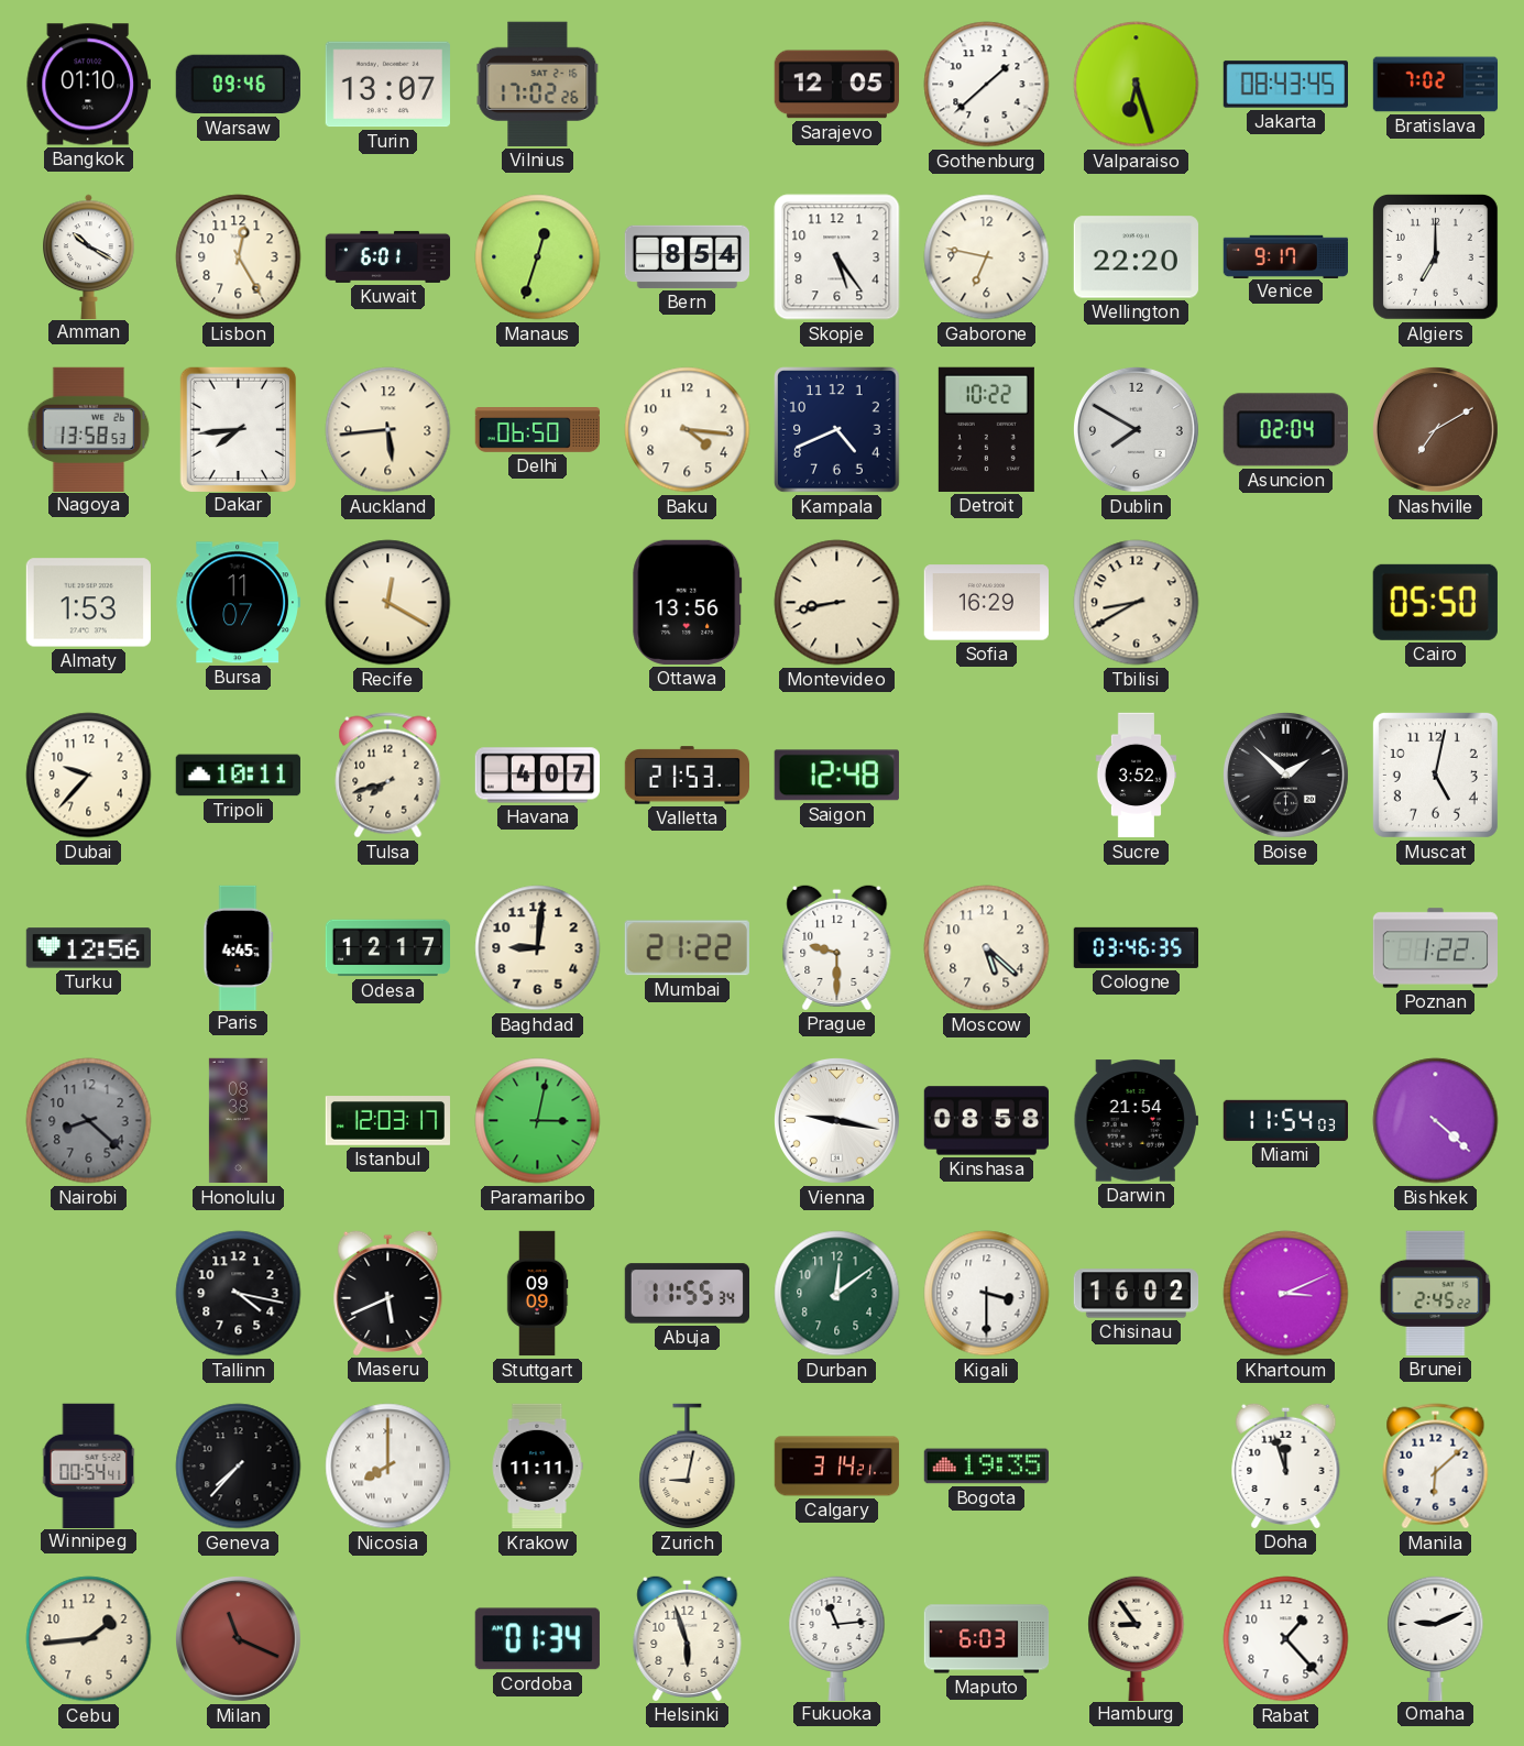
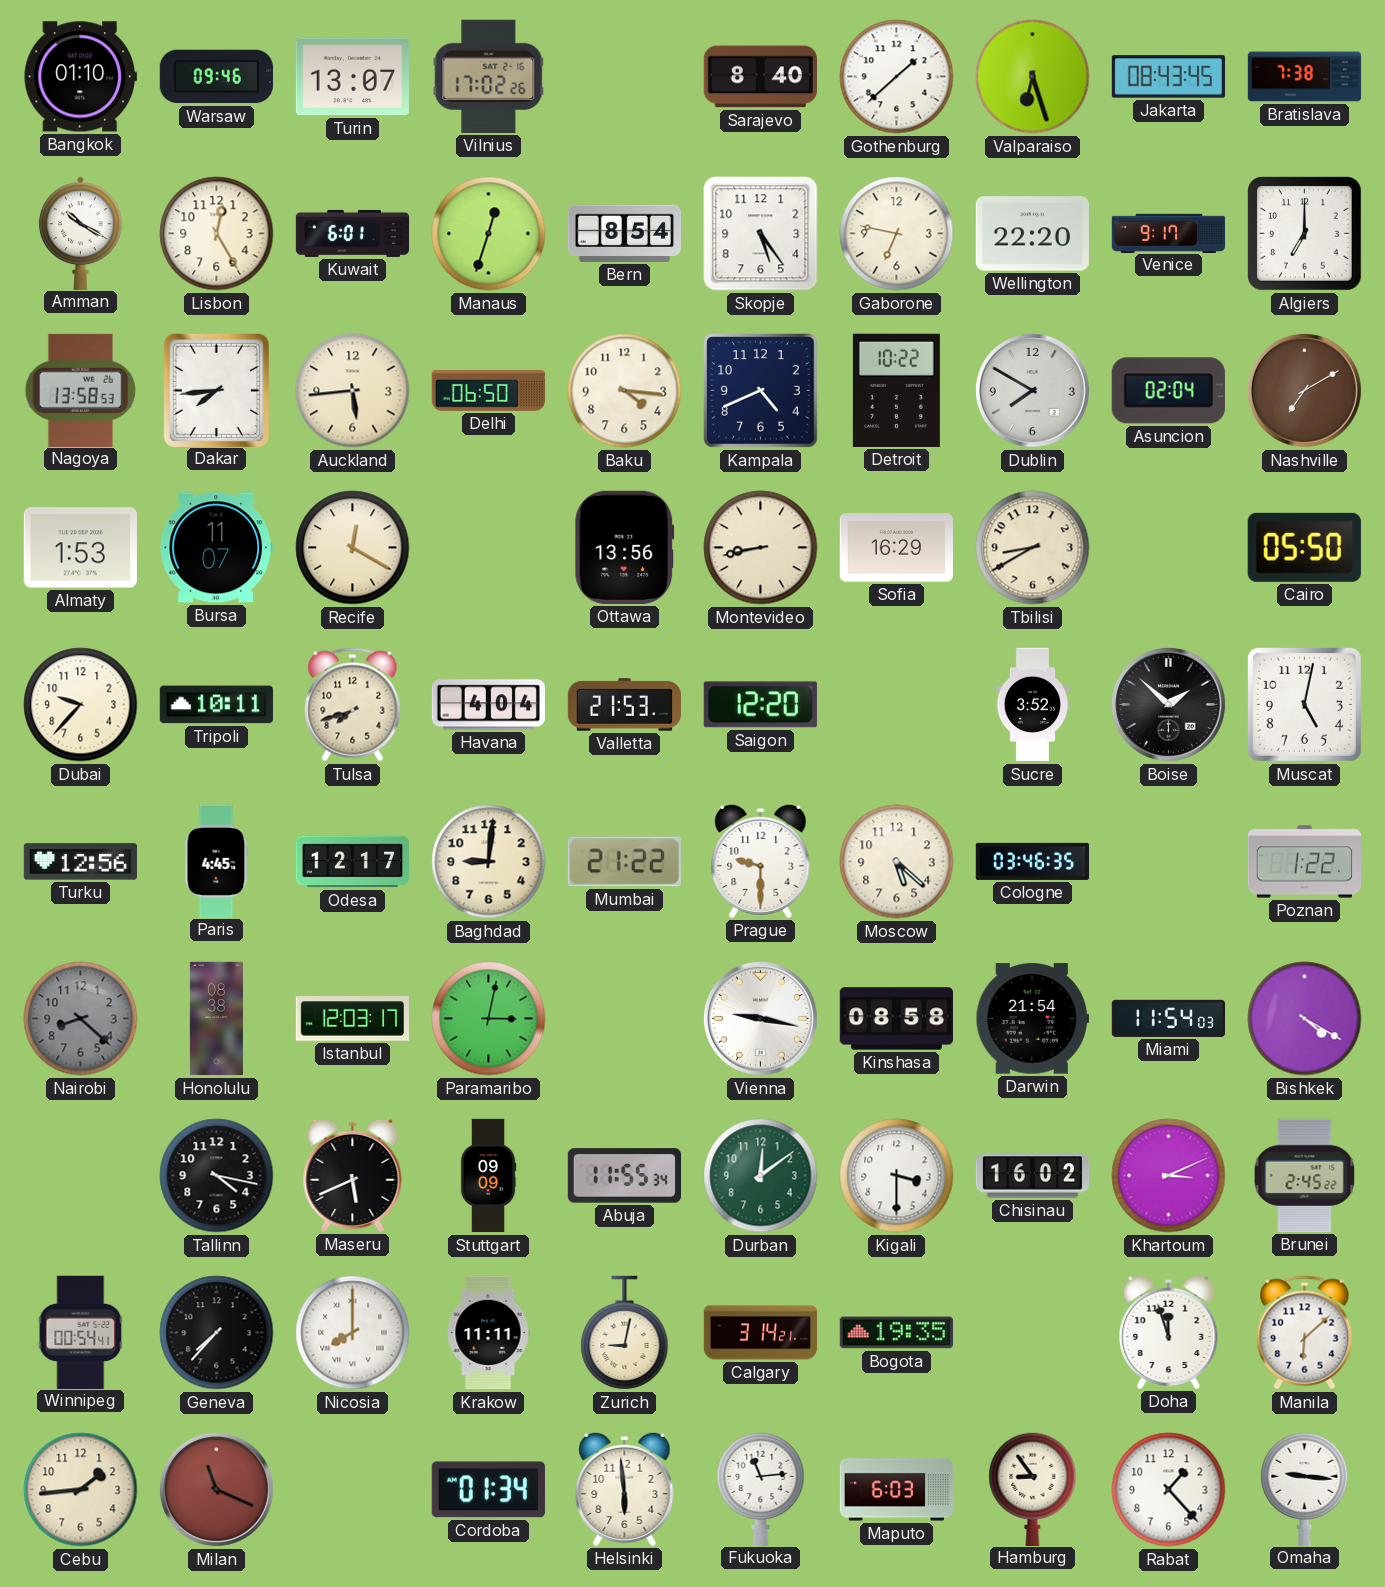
Sarajevo: 12:05 -> 8:40 (760, 77)
Bratislava: 7:02 -> 7:38 (1305, 77)
Havana: 4:07 -> 4:04 (488, 705)
Saigon: 12:48 -> 12:20 (760, 705)
Bishkek: 4:22 -> 4:20 (1305, 1019)
Helsinki: 5:57 -> 5:59 (625, 1489)
Omaha: 9:11 -> 9:16 (1305, 1489)
